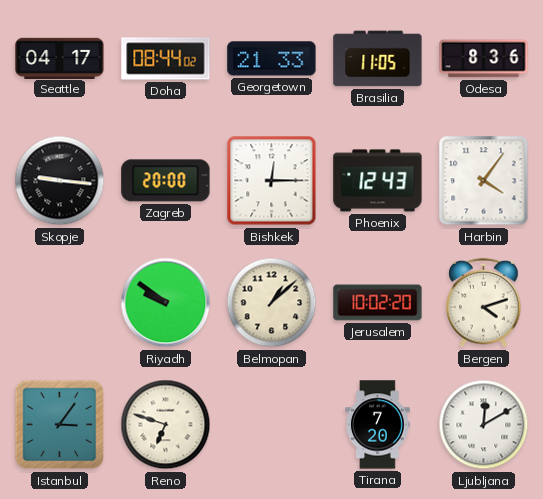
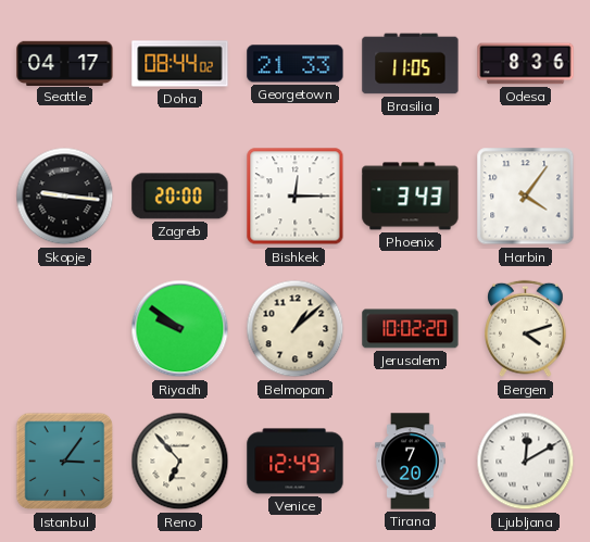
Phoenix: 12:43 -> 3:43 (411, 197)
Reno: 6:48 -> 6:53 (180, 462)
Venice: none -> 12:49 (296, 462)
